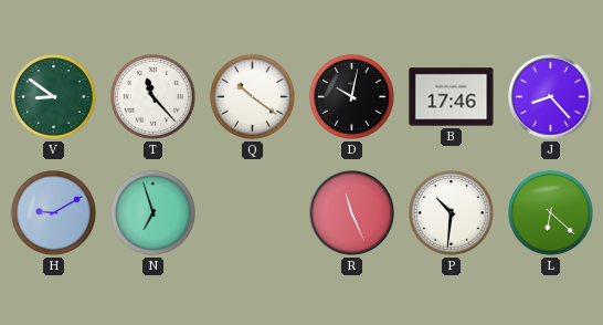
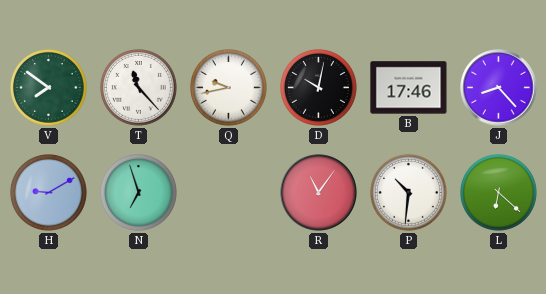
V: 8:51 -> 7:51 (48, 87)
Q: 10:21 -> 9:43 (228, 87)
R: 11:26 -> 11:06 (319, 193)
